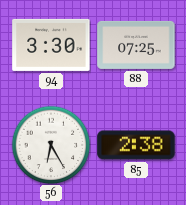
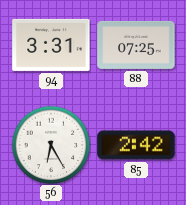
94: 3:30 -> 3:31 (51, 45)
85: 2:38 -> 2:42 (136, 145)
